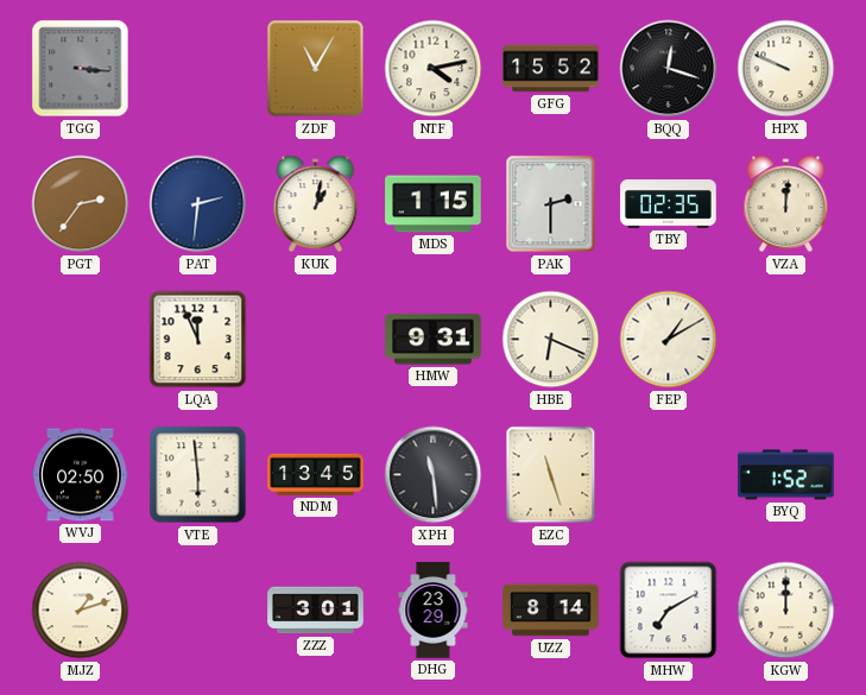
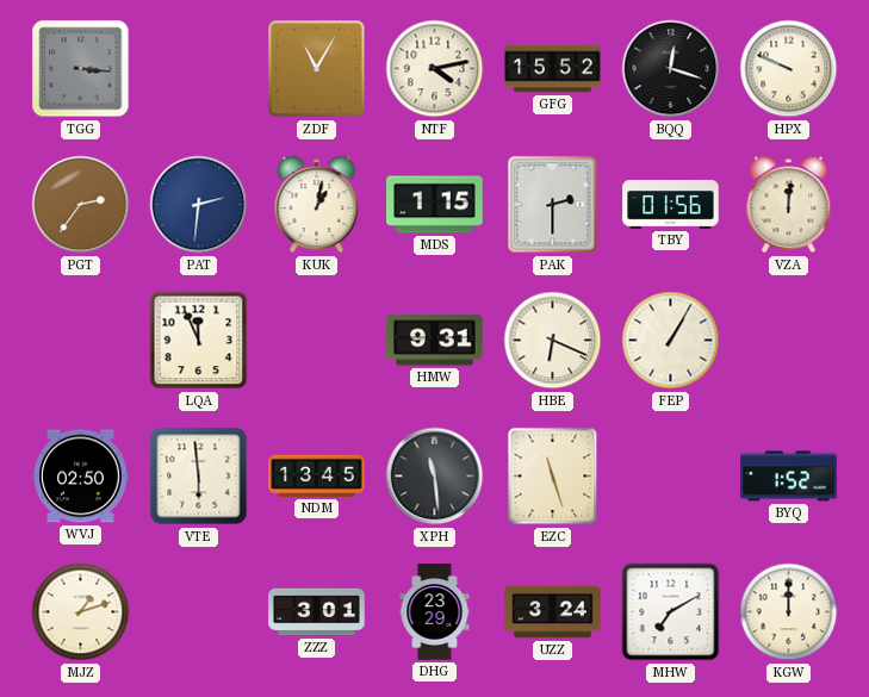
TBY: 02:35 -> 01:56 (671, 205)
FEP: 1:10 -> 1:05 (671, 341)
UZZ: 8:14 -> 3:24 (553, 612)
